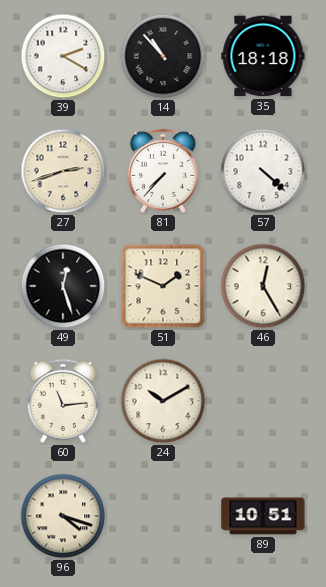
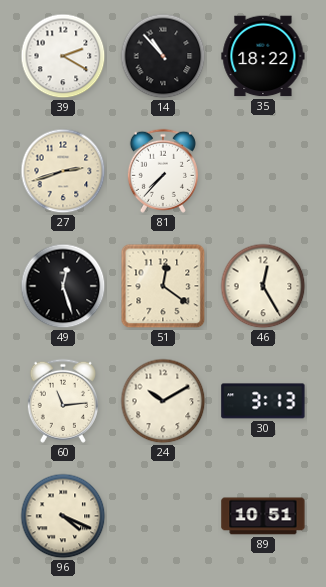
35: 18:18 -> 18:22 (263, 56)
57: 4:22 -> none (263, 171)
51: 1:49 -> 12:21 (163, 286)
30: none -> 3:13 (263, 401)
96: 4:18 -> 4:19 (63, 516)
